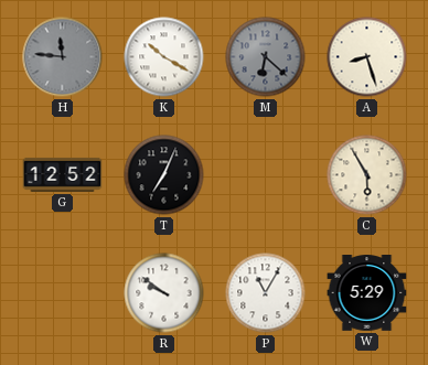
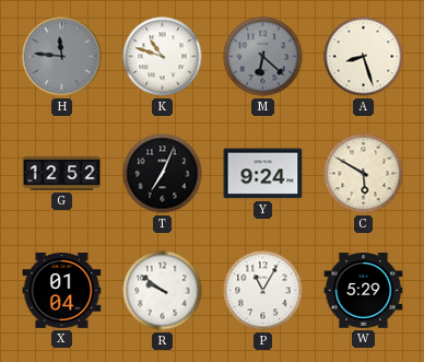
K: 10:20 -> 10:48 (163, 57)
Y: none -> 9:24 (263, 174)
C: 5:55 -> 5:50 (364, 174)
X: none -> 01:04 (62, 291)
